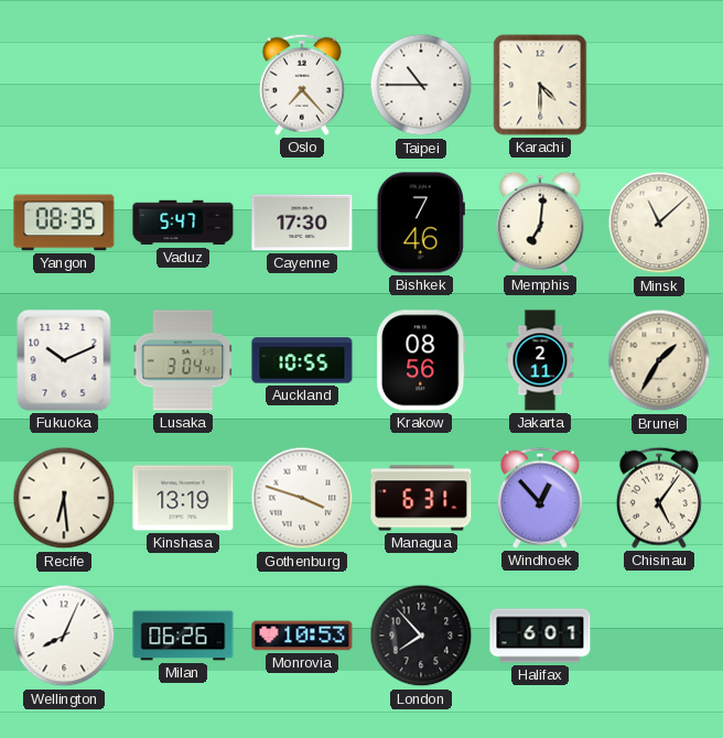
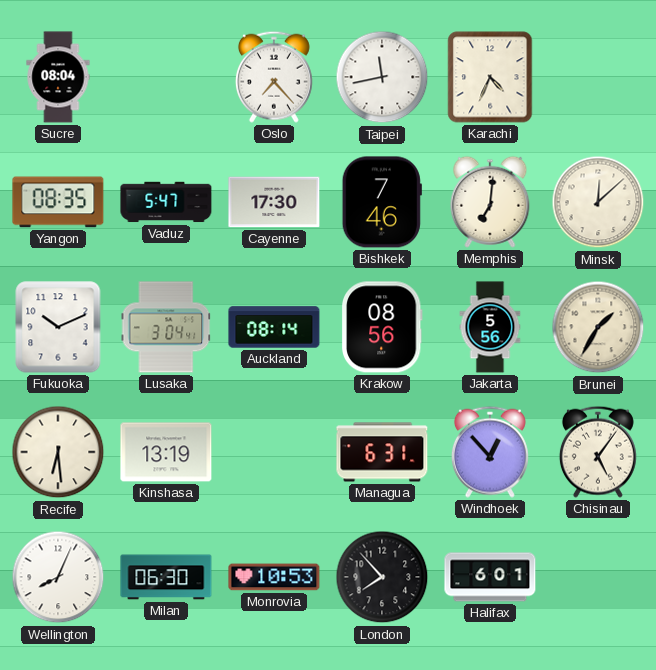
Sucre: none -> 08:04 (58, 77)
Taipei: 10:45 -> 11:43 (382, 77)
Karachi: 4:30 -> 4:34 (490, 77)
Minsk: 11:08 -> 12:08 (598, 202)
Auckland: 10:55 -> 08:14 (274, 327)
Jakarta: 2:11 -> 5:56 (490, 327)
Gothenburg: 3:48 -> none (302, 498)
Milan: 06:26 -> 06:30 (166, 577)
